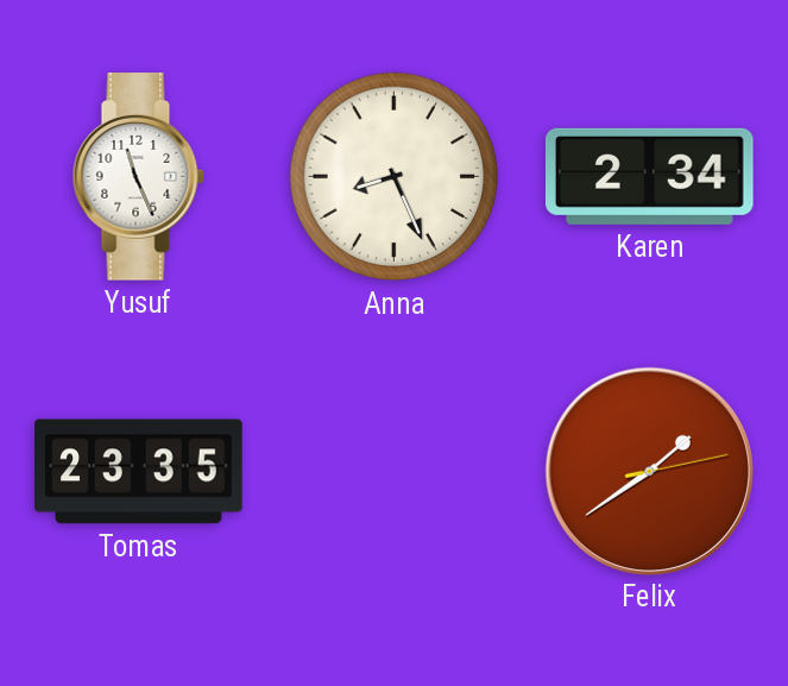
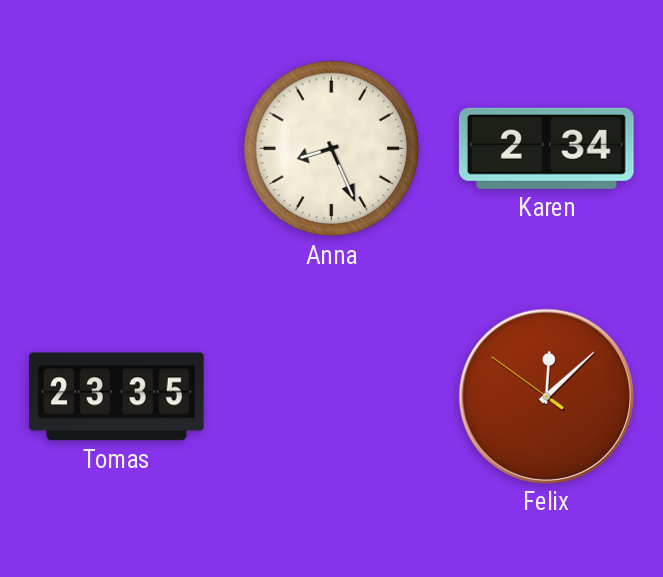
Yusuf: 11:26 -> none (138, 177)
Felix: 1:39 -> 12:07 (546, 396)
